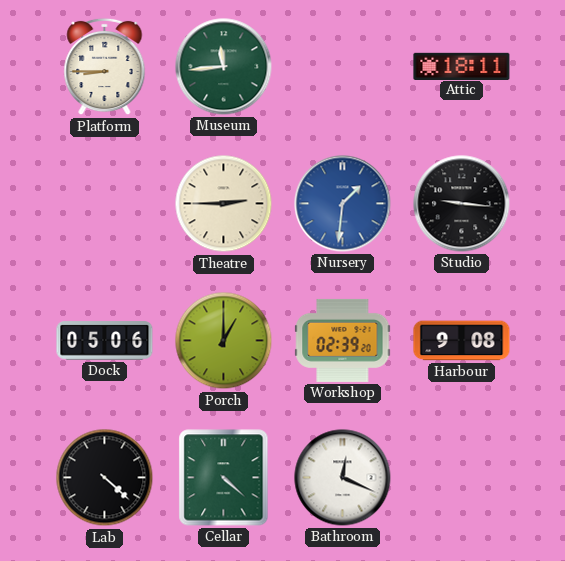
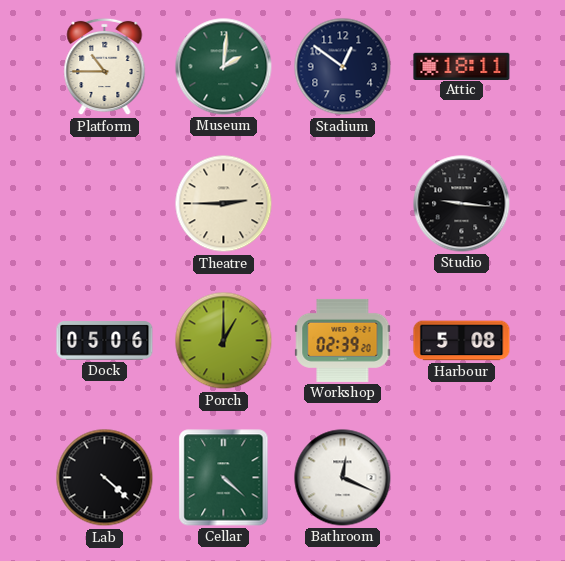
Platform: 8:45 -> 10:45 (105, 67)
Museum: 11:44 -> 2:01 (224, 67)
Stadium: none -> 12:51 (343, 67)
Nursery: 1:31 -> none (343, 204)
Harbour: 9:08 -> 5:08 (462, 341)
